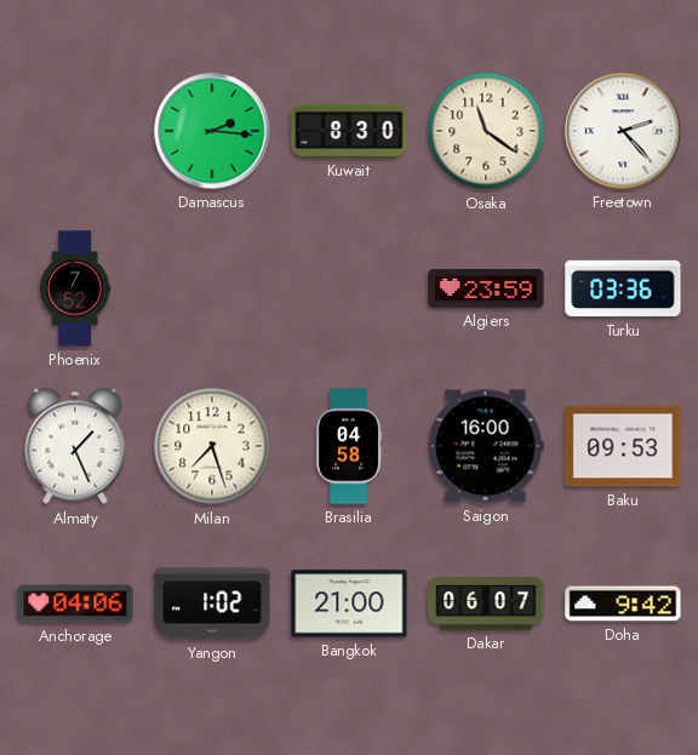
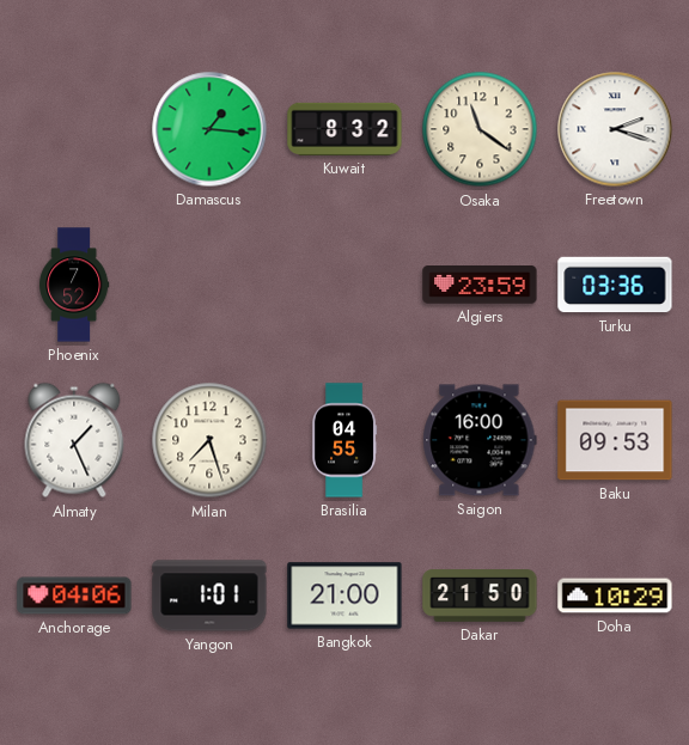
Damascus: 2:16 -> 1:16 (209, 129)
Kuwait: 8:30 -> 8:32 (344, 129)
Freetown: 2:23 -> 2:18 (615, 129)
Brasilia: 04:58 -> 04:55 (344, 440)
Yangon: 1:02 -> 1:01 (209, 596)
Dakar: 06:07 -> 21:50 (480, 596)
Doha: 9:42 -> 10:29 (615, 596)
